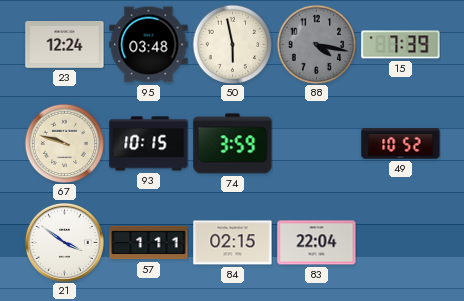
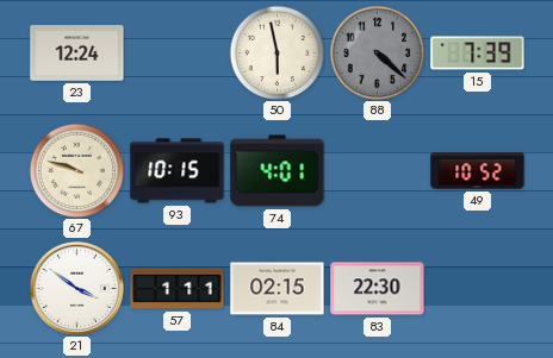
95: 03:48 -> none (149, 45)
88: 4:17 -> 4:22 (377, 52)
74: 3:59 -> 4:01 (278, 171)
83: 22:04 -> 22:30 (378, 289)
